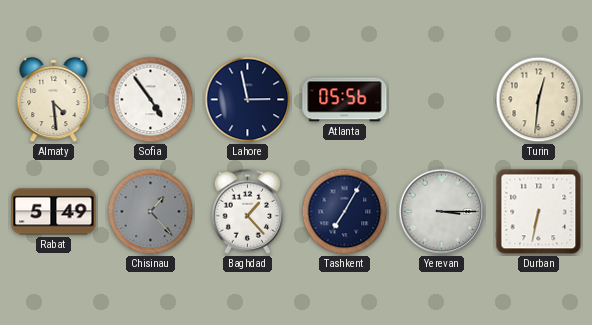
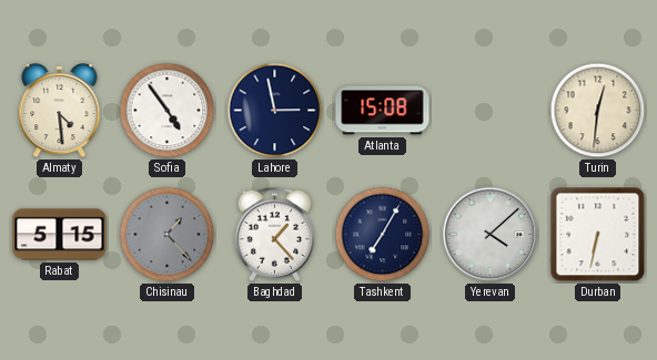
Atlanta: 05:56 -> 15:08 (383, 111)
Rabat: 5:49 -> 5:15 (60, 235)
Yerevan: 3:15 -> 4:08 (491, 235)
